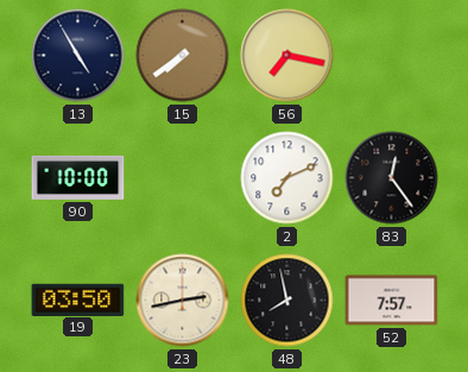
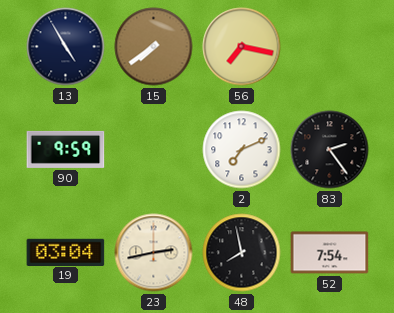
90: 10:00 -> 9:59 (66, 149)
83: 12:24 -> 2:24 (330, 150)
19: 03:50 -> 03:04 (66, 252)
52: 7:57 -> 7:54 (330, 253)
